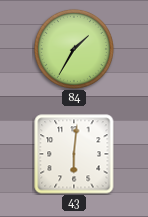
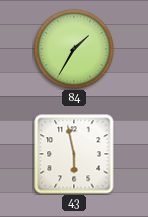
43: 6:01 -> 5:58 (74, 154)
